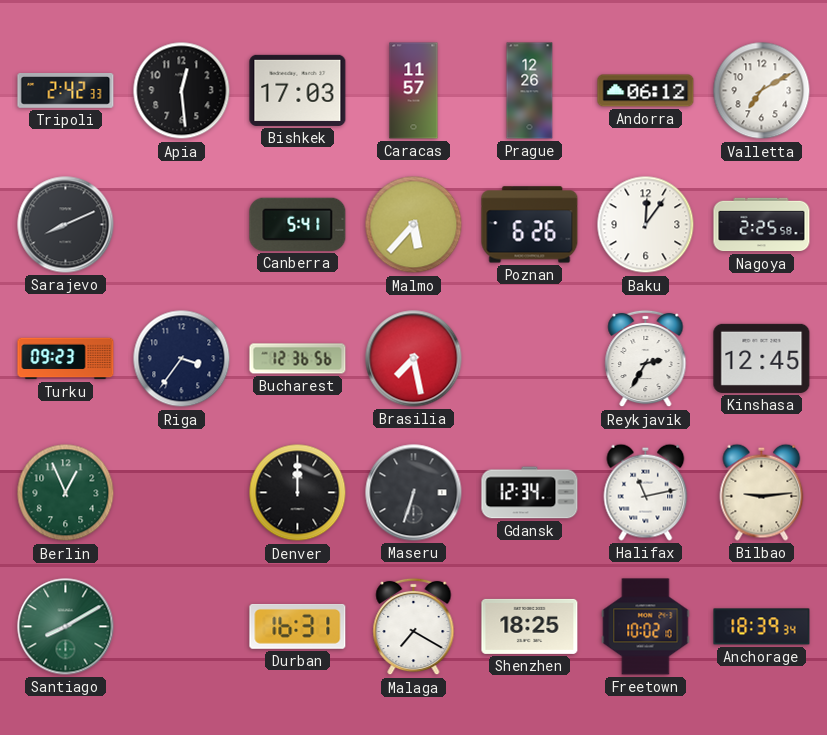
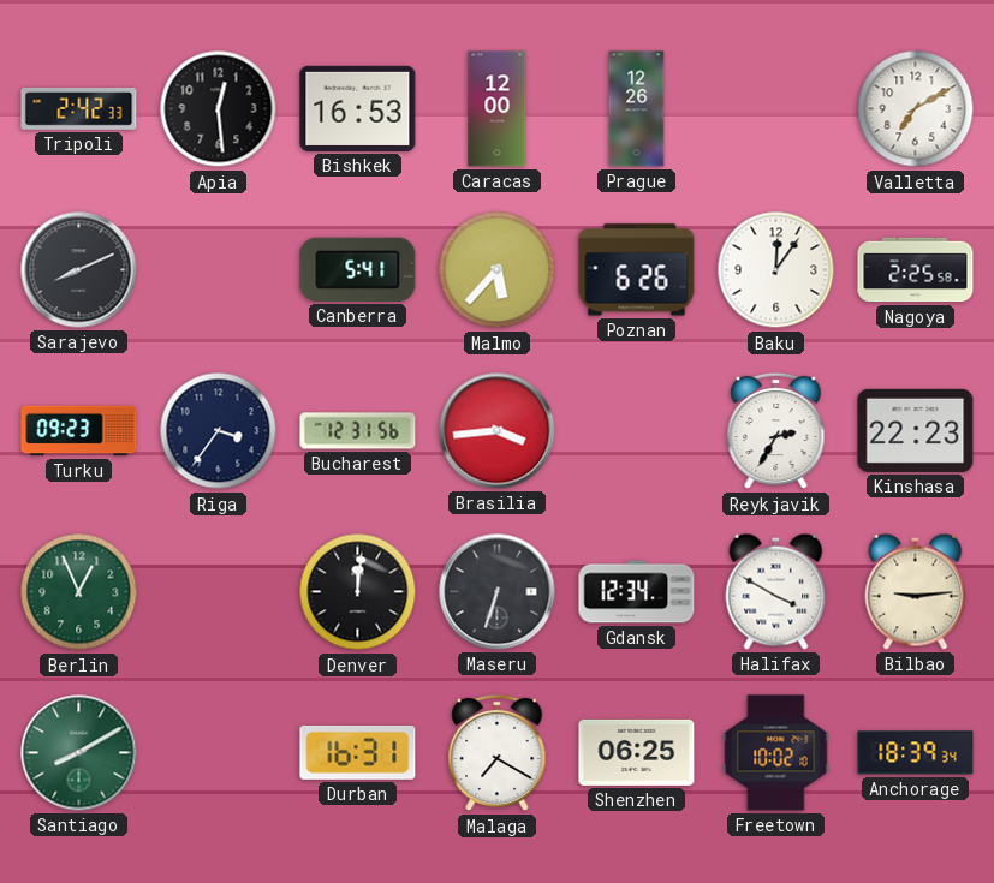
Bishkek: 17:03 -> 16:53 (358, 108)
Caracas: 11:57 -> 12:00 (498, 109)
Andorra: 06:12 -> none (646, 91)
Bucharest: 12:36 -> 12:31 (358, 431)
Brasilia: 7:28 -> 3:44 (498, 431)
Kinshasa: 12:45 -> 22:23 (916, 430)
Denver: 12:00 -> 12:01 (358, 592)
Halifax: 11:13 -> 3:50 (776, 591)
Shenzhen: 18:25 -> 06:25 (637, 752)
